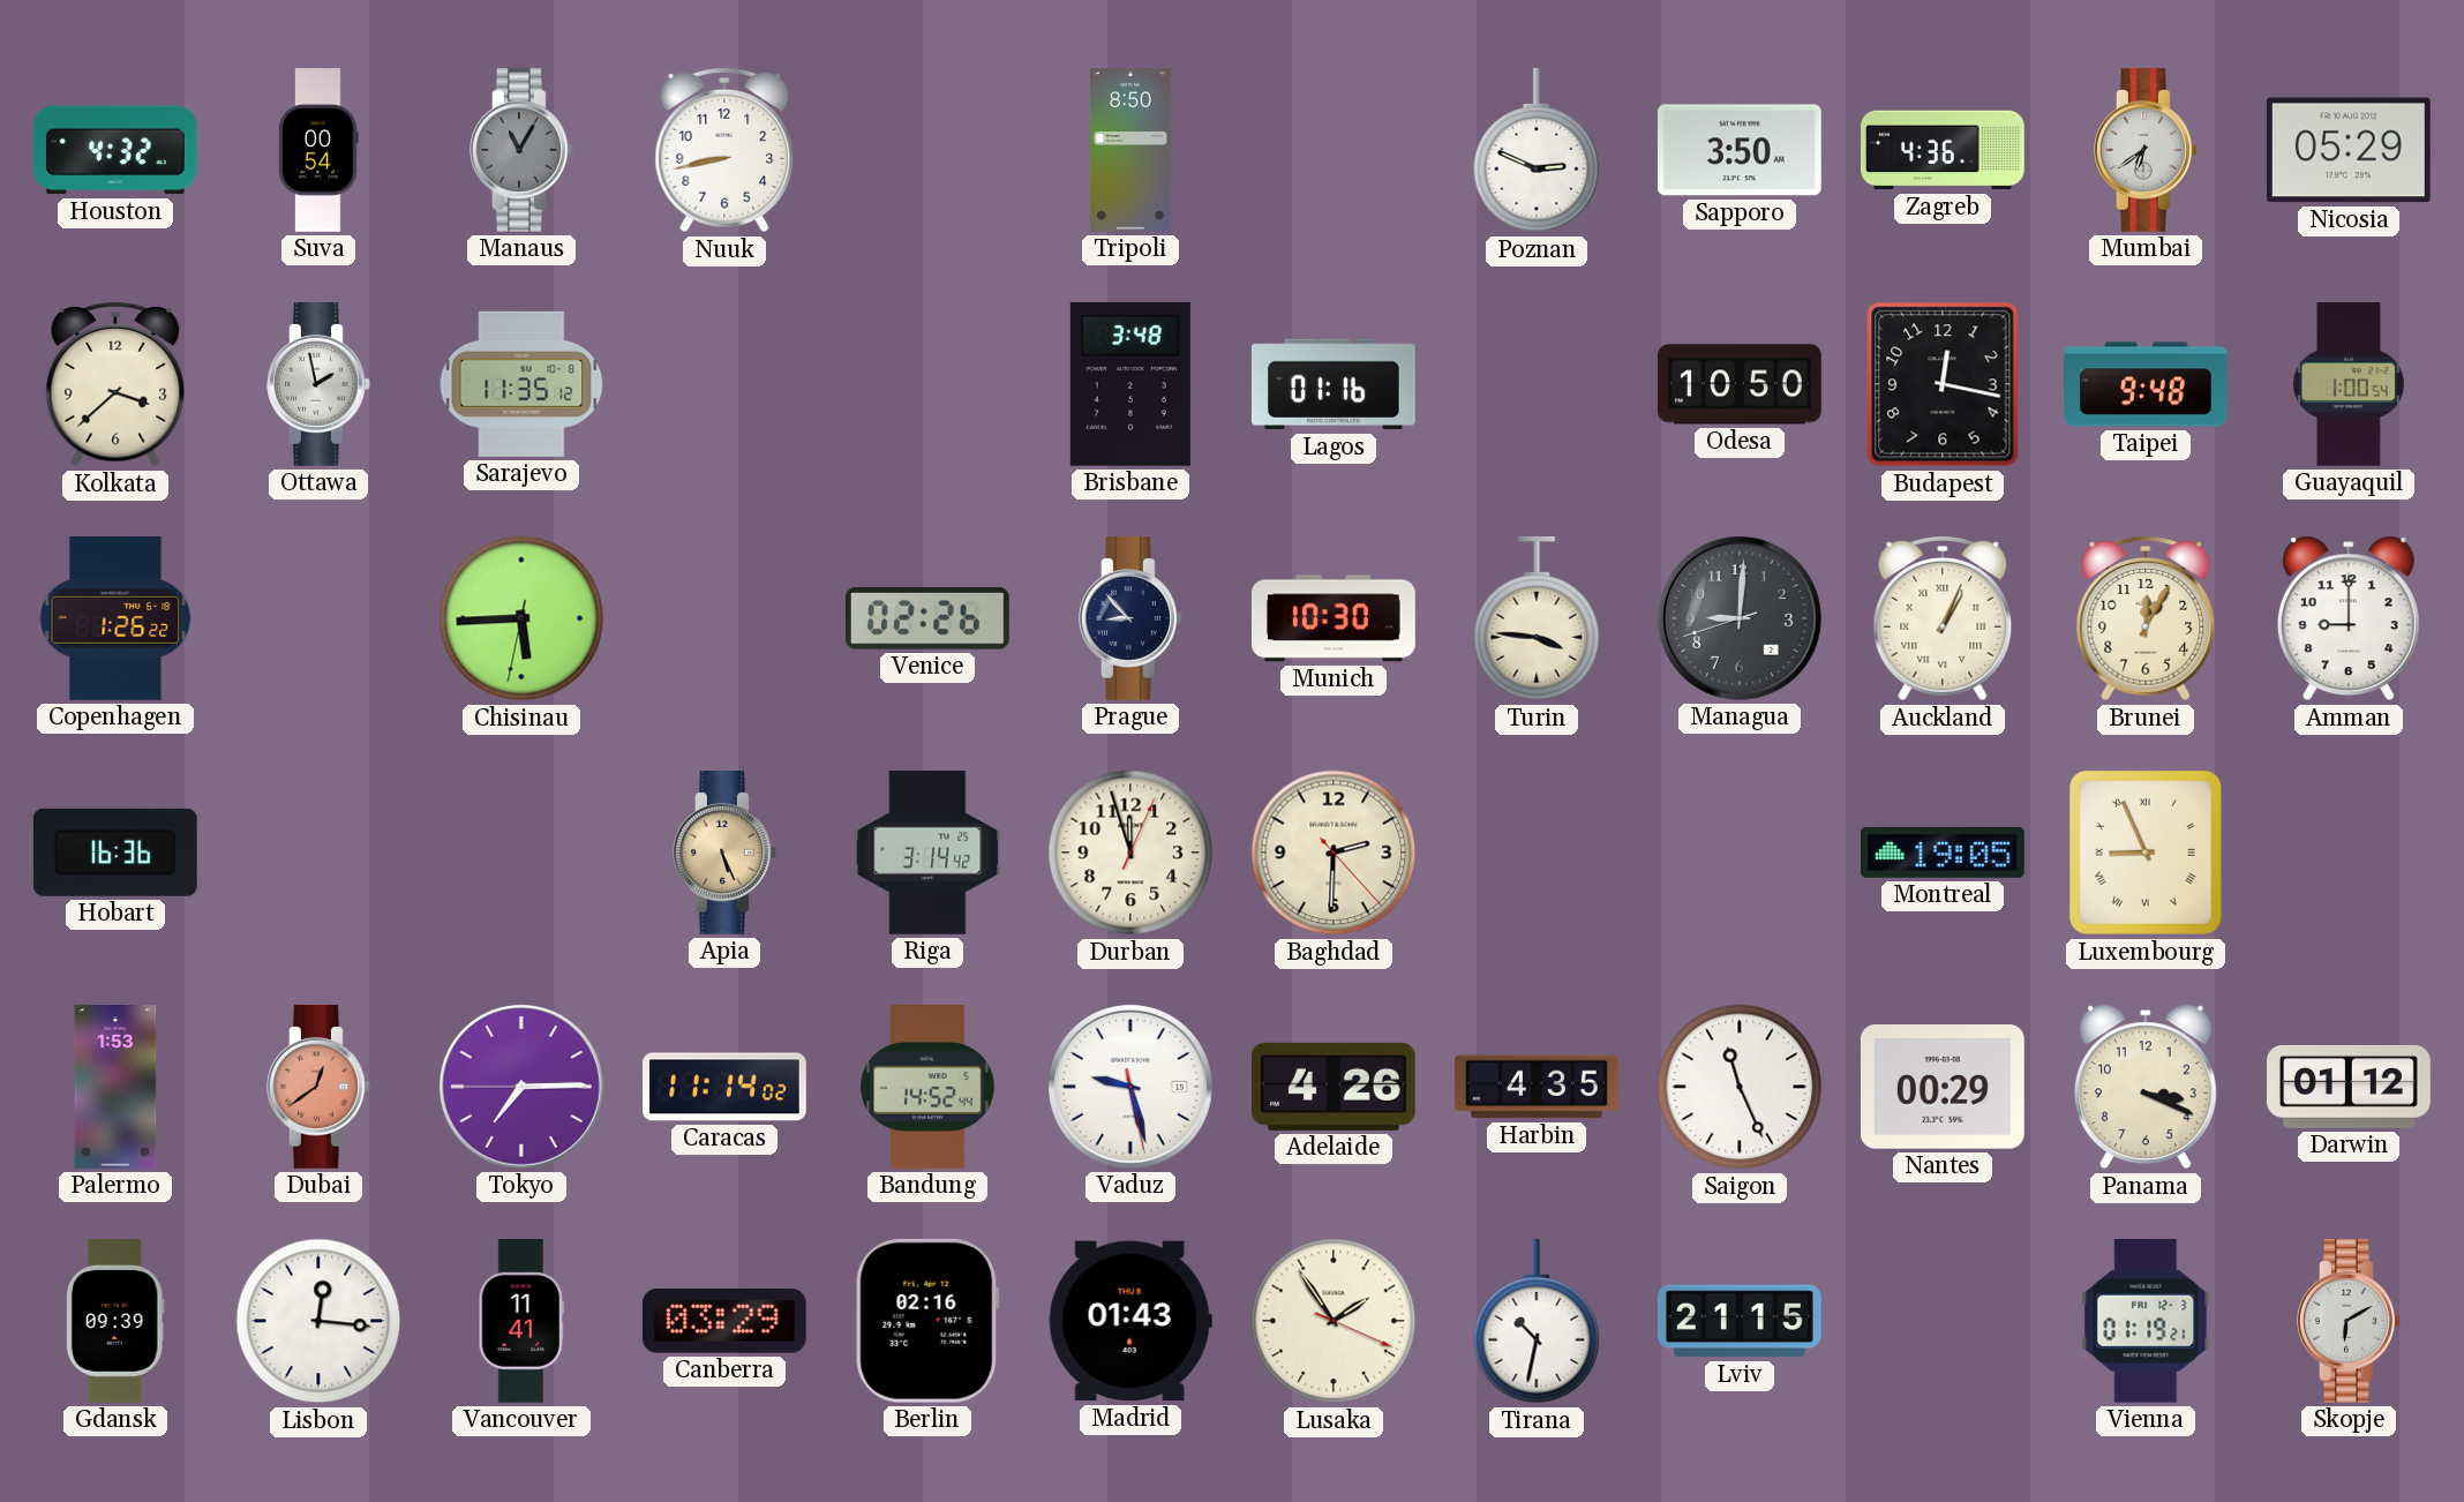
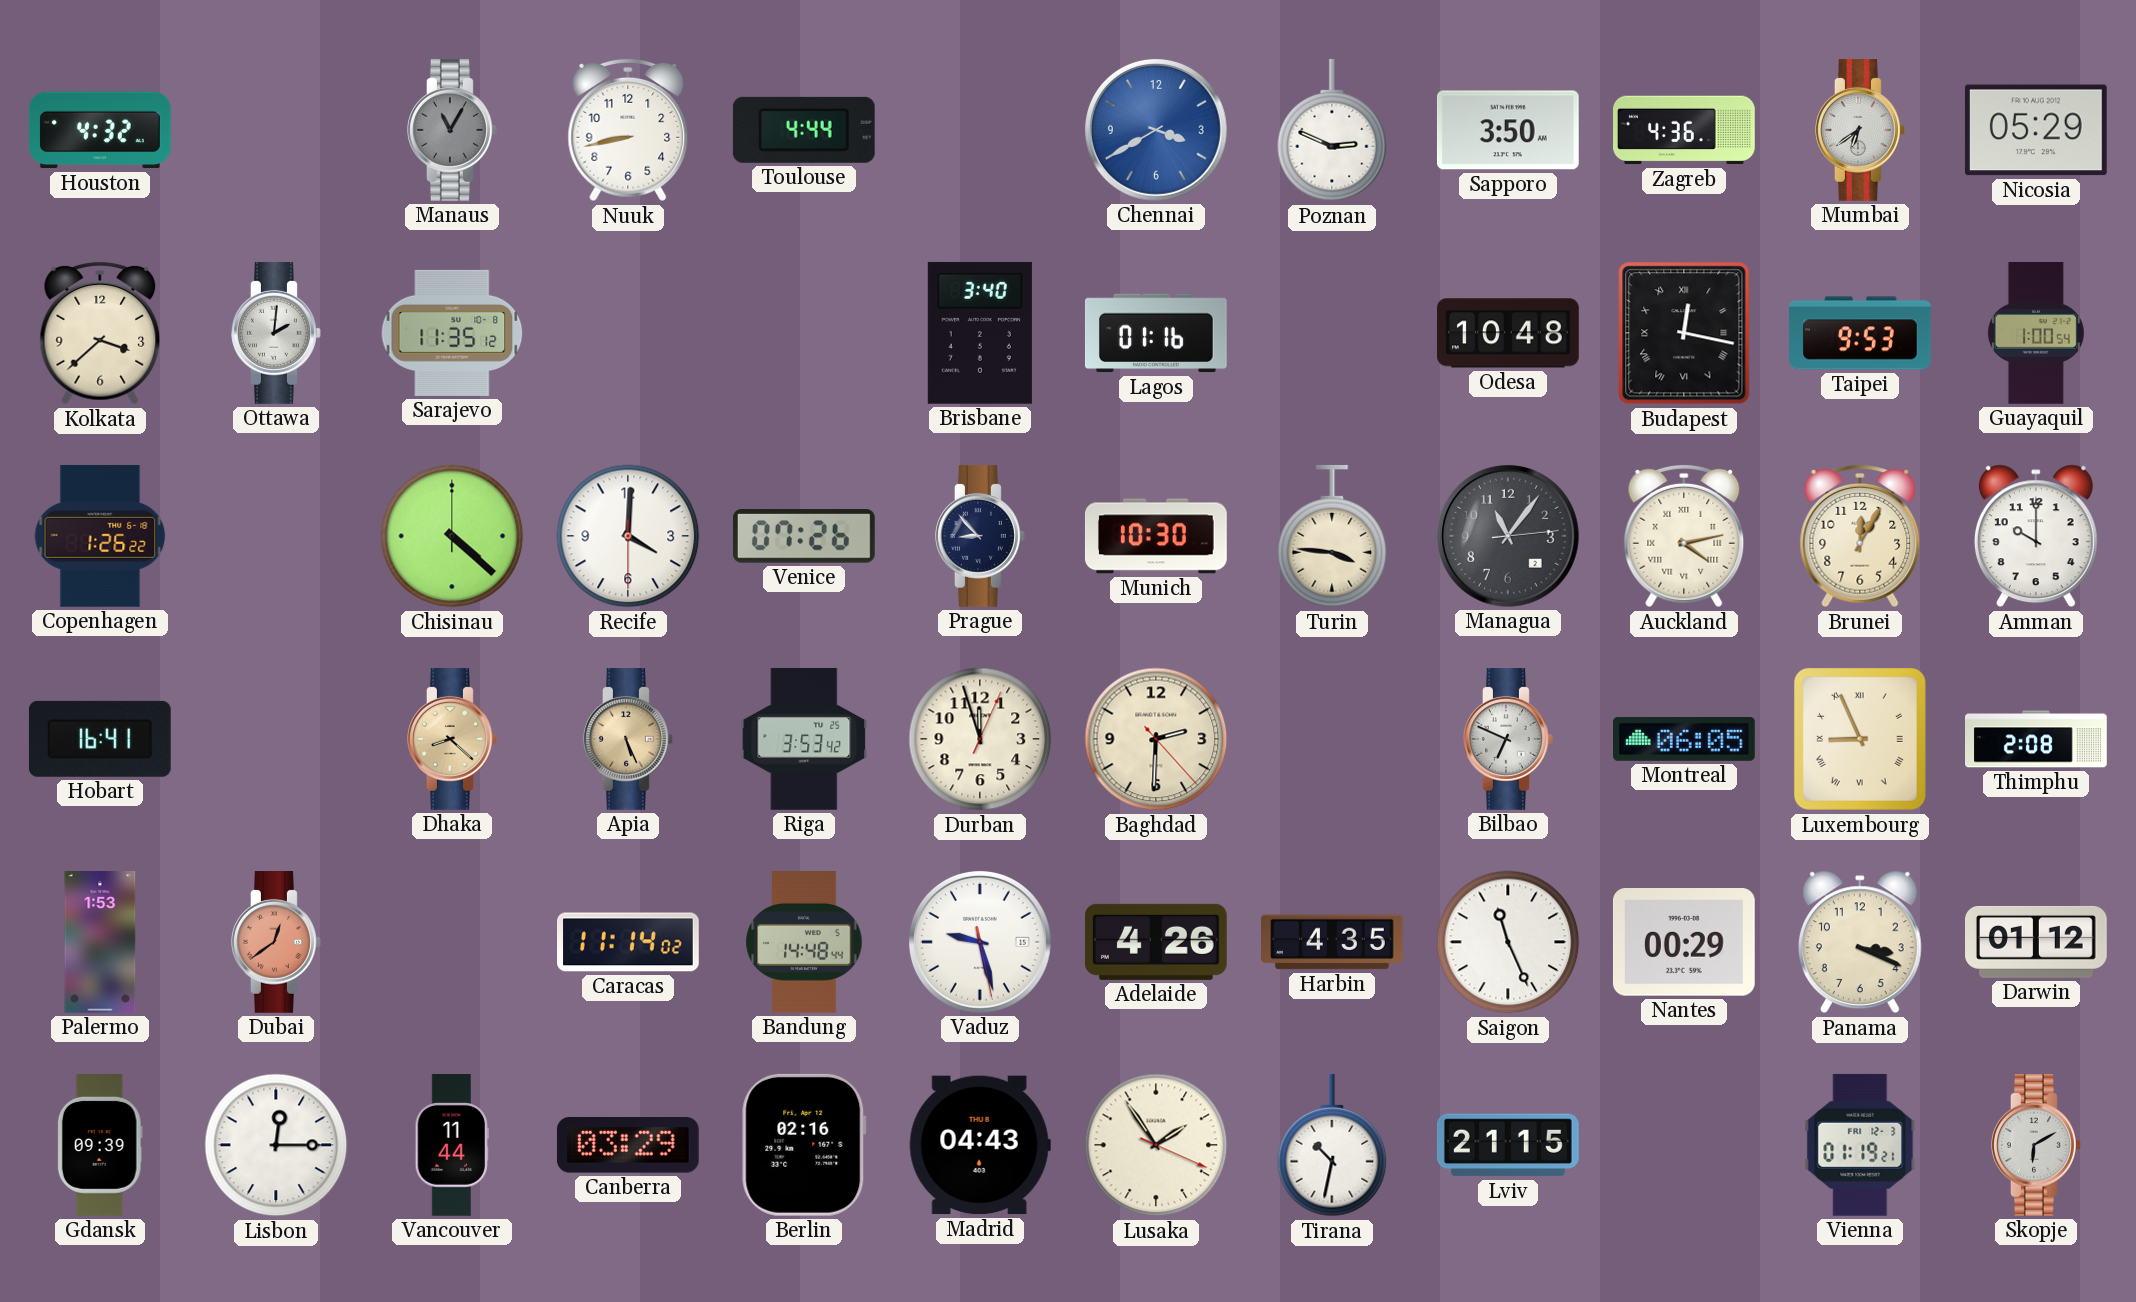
Suva: 00:54 -> none (318, 150)
Toulouse: none -> 4:44 (804, 130)
Tripoli: 8:50 -> none (1130, 151)
Chennai: none -> 3:40 (1156, 130)
Ottawa: 1:58 -> 2:01 (277, 334)
Brisbane: 3:48 -> 3:40 (980, 333)
Odesa: 10:50 -> 10:48 (1509, 333)
Budapest numerals: Arabic -> Roman (1684, 333)
Taipei: 9:48 -> 9:53 (1861, 333)
Chisinau: 5:44 -> 4:22 (452, 536)
Recife: none -> 4:00 (628, 536)
Venice: 02:26 -> 07:26 (804, 536)
Managua: 9:00 -> 11:06 (1508, 536)
Auckland: 1:04 -> 4:13 (1684, 536)
Amman: 9:00 -> 10:00 (2036, 536)
Hobart: 16:36 -> 16:41 (100, 739)
Dhaka: none -> 8:22 (453, 740)
Riga: 3:14 -> 3:53 (804, 740)
Bilbao: none -> 6:49 (1509, 740)
Montreal: 19:05 -> 06:05 (1685, 739)
Thimphu: none -> 2:08 (2037, 739)
Tokyo: 7:14 -> none (521, 1087)
Bandung: 14:52 -> 14:48 (804, 943)
Lisbon: 12:16 -> 12:15 (276, 1145)
Vancouver: 11:41 -> 11:44 (452, 1146)
Madrid: 01:43 -> 04:43 (980, 1145)
